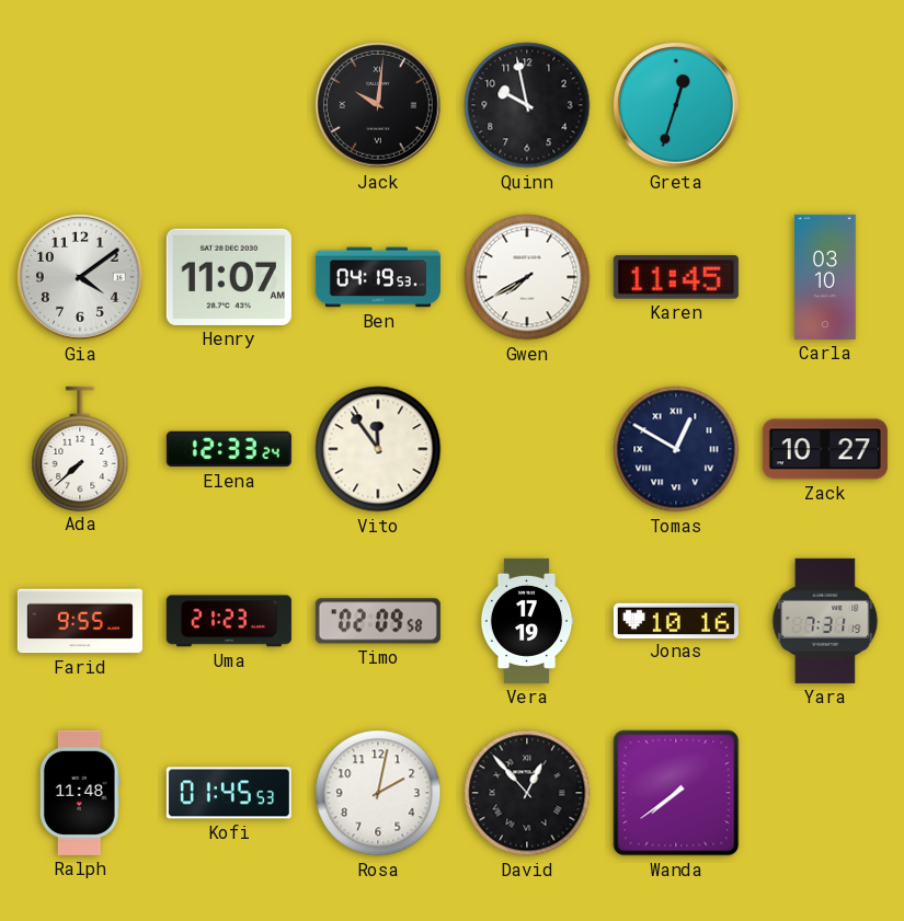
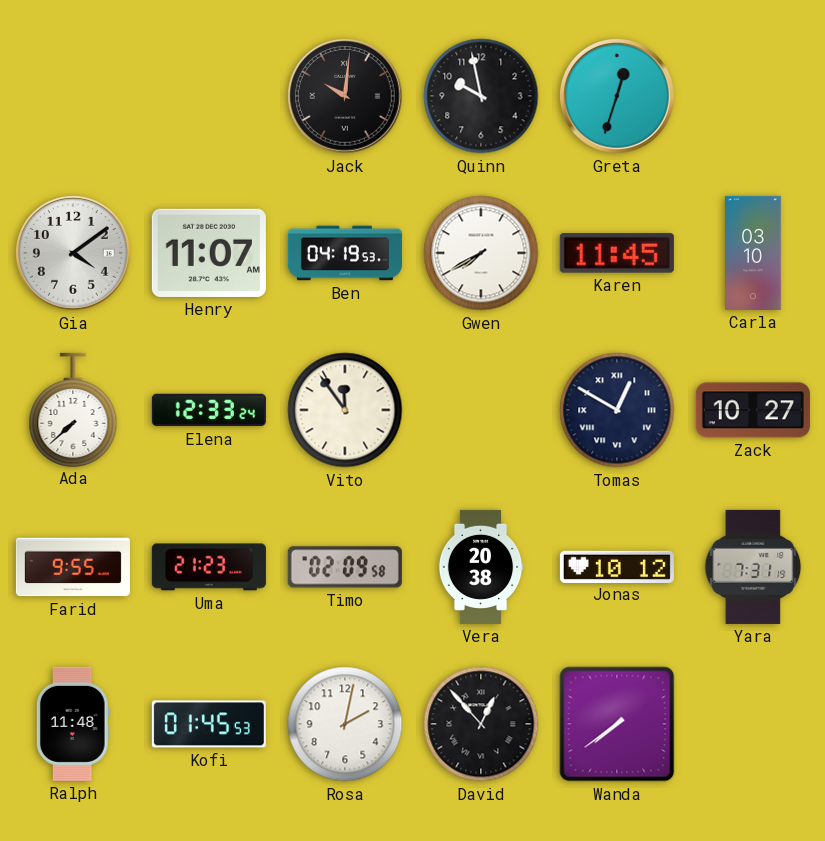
Vera: 17:19 -> 20:38 (481, 567)
Jonas: 10:16 -> 10:12 (617, 566)
